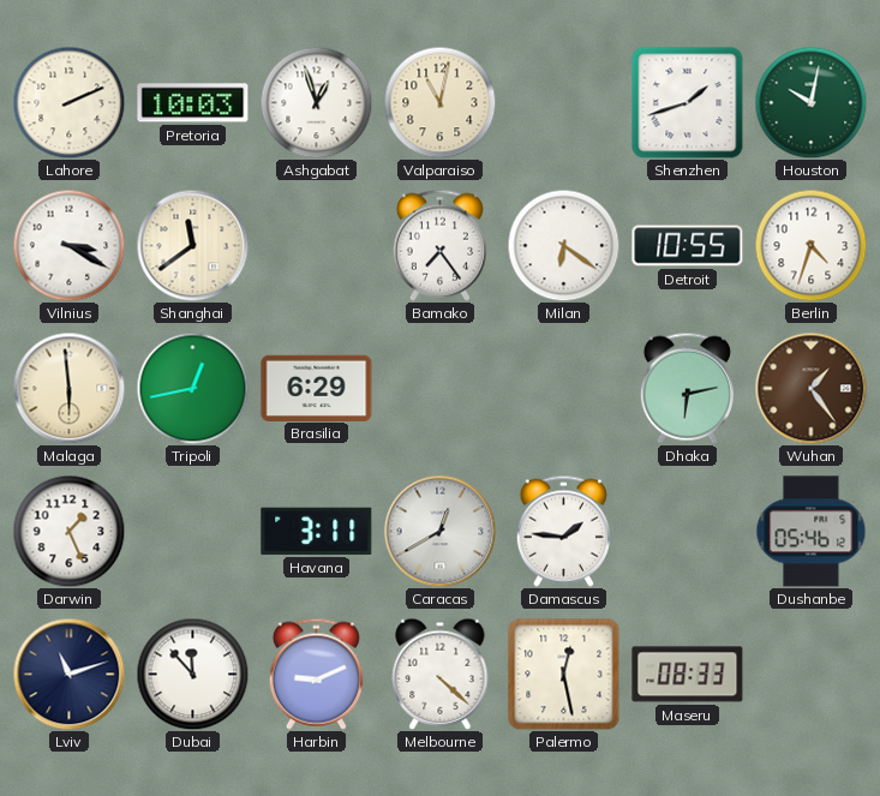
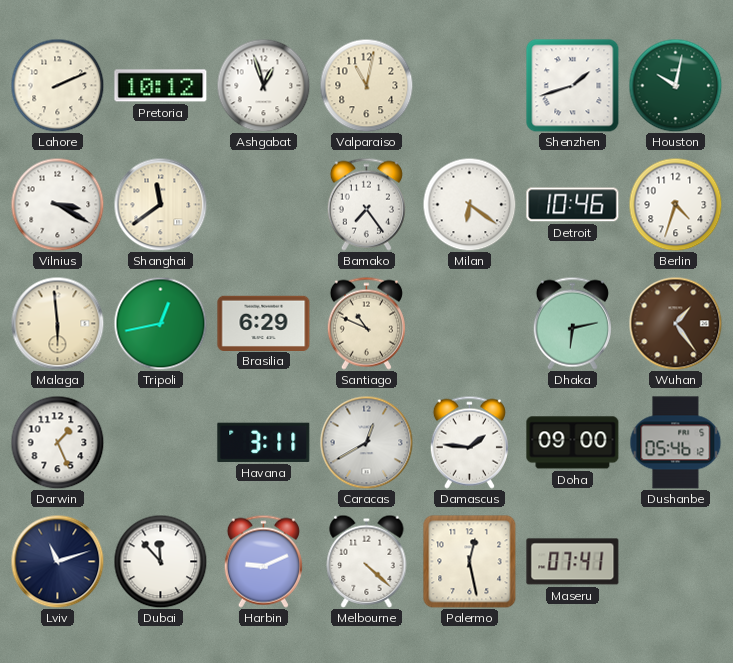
Pretoria: 10:03 -> 10:12 (161, 86)
Detroit: 10:55 -> 10:46 (573, 205)
Santiago: none -> 10:49 (366, 323)
Doha: none -> 09:00 (573, 443)
Maseru: 08:33 -> 07:41 (573, 562)
